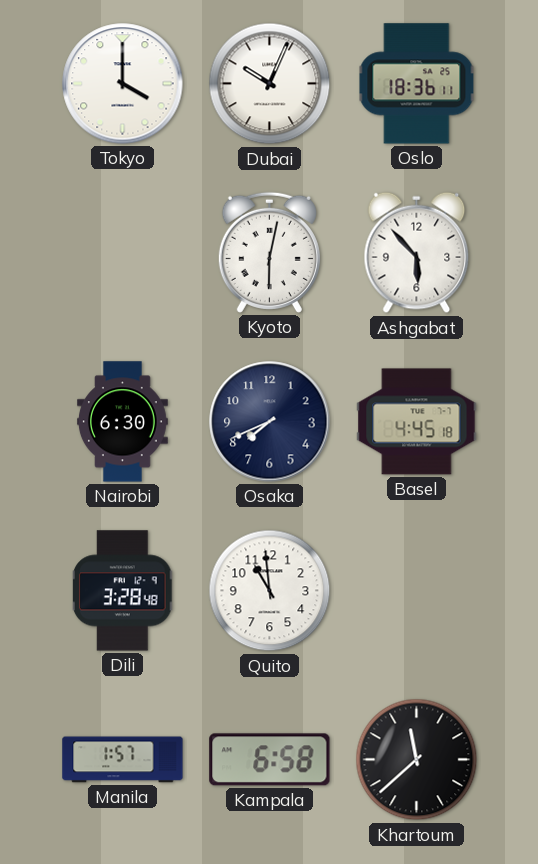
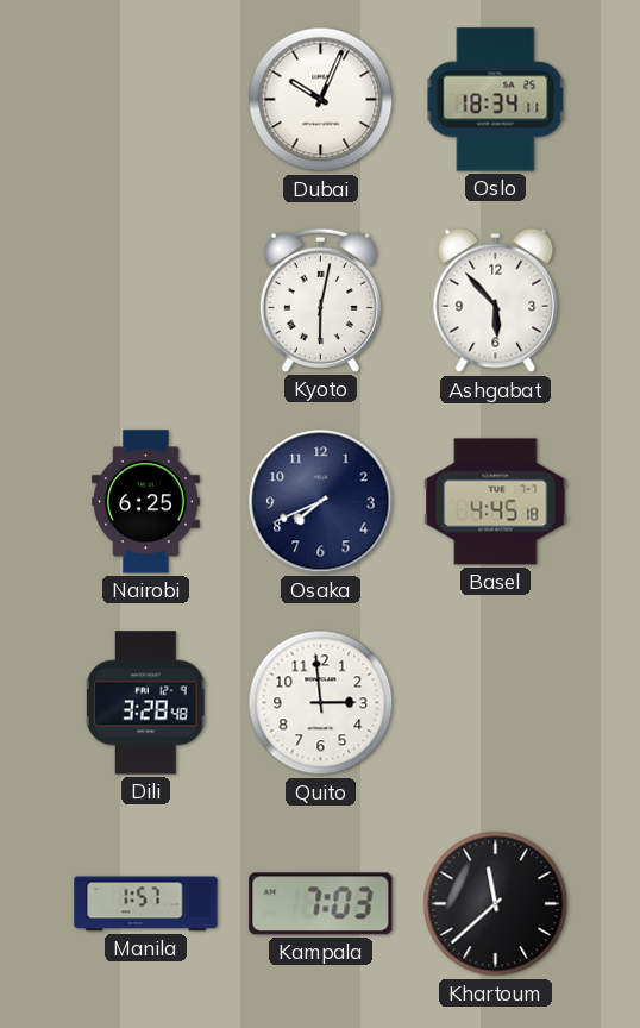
Tokyo: 4:00 -> none (123, 84)
Oslo: 18:36 -> 18:34 (496, 100)
Nairobi: 6:30 -> 6:25 (146, 502)
Quito: 10:59 -> 2:59 (321, 703)
Kampala: 6:58 -> 7:03 (321, 904)
